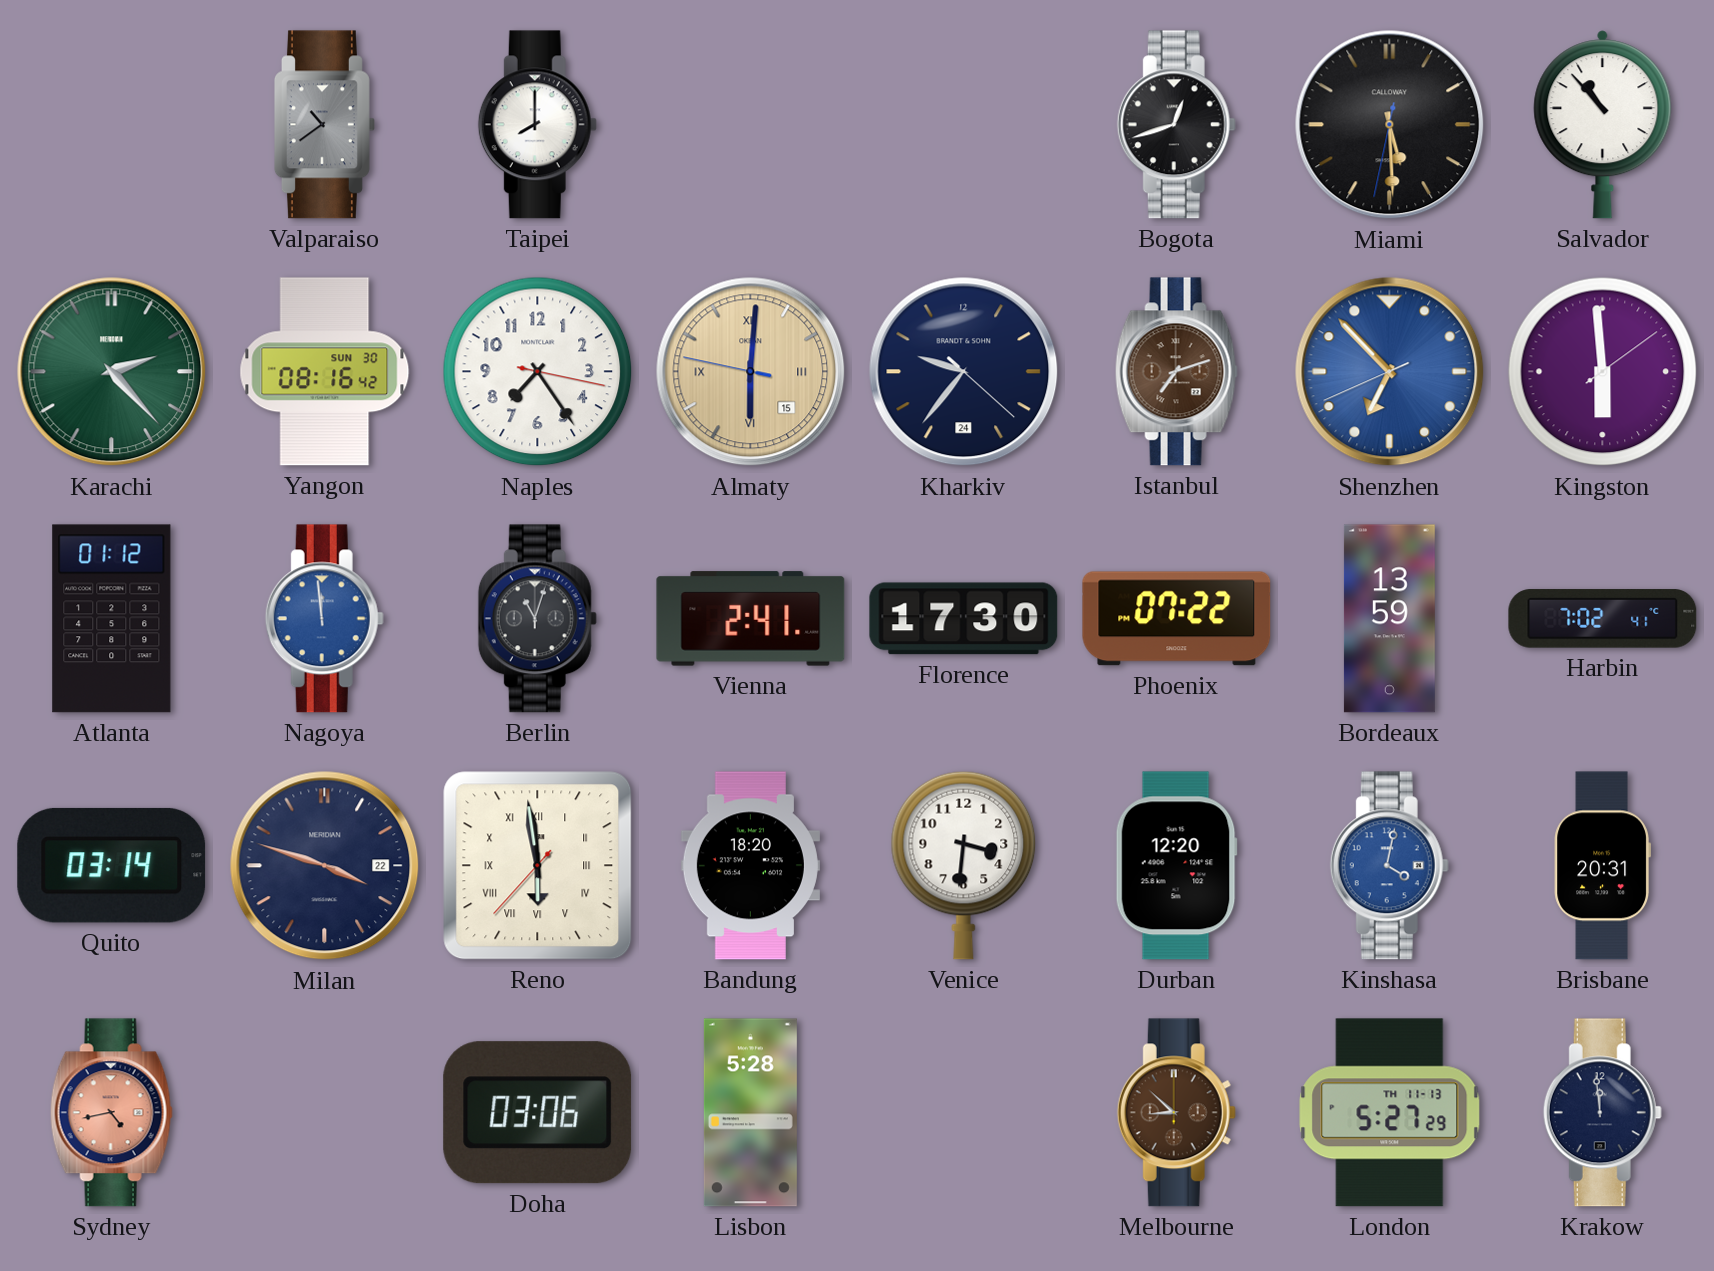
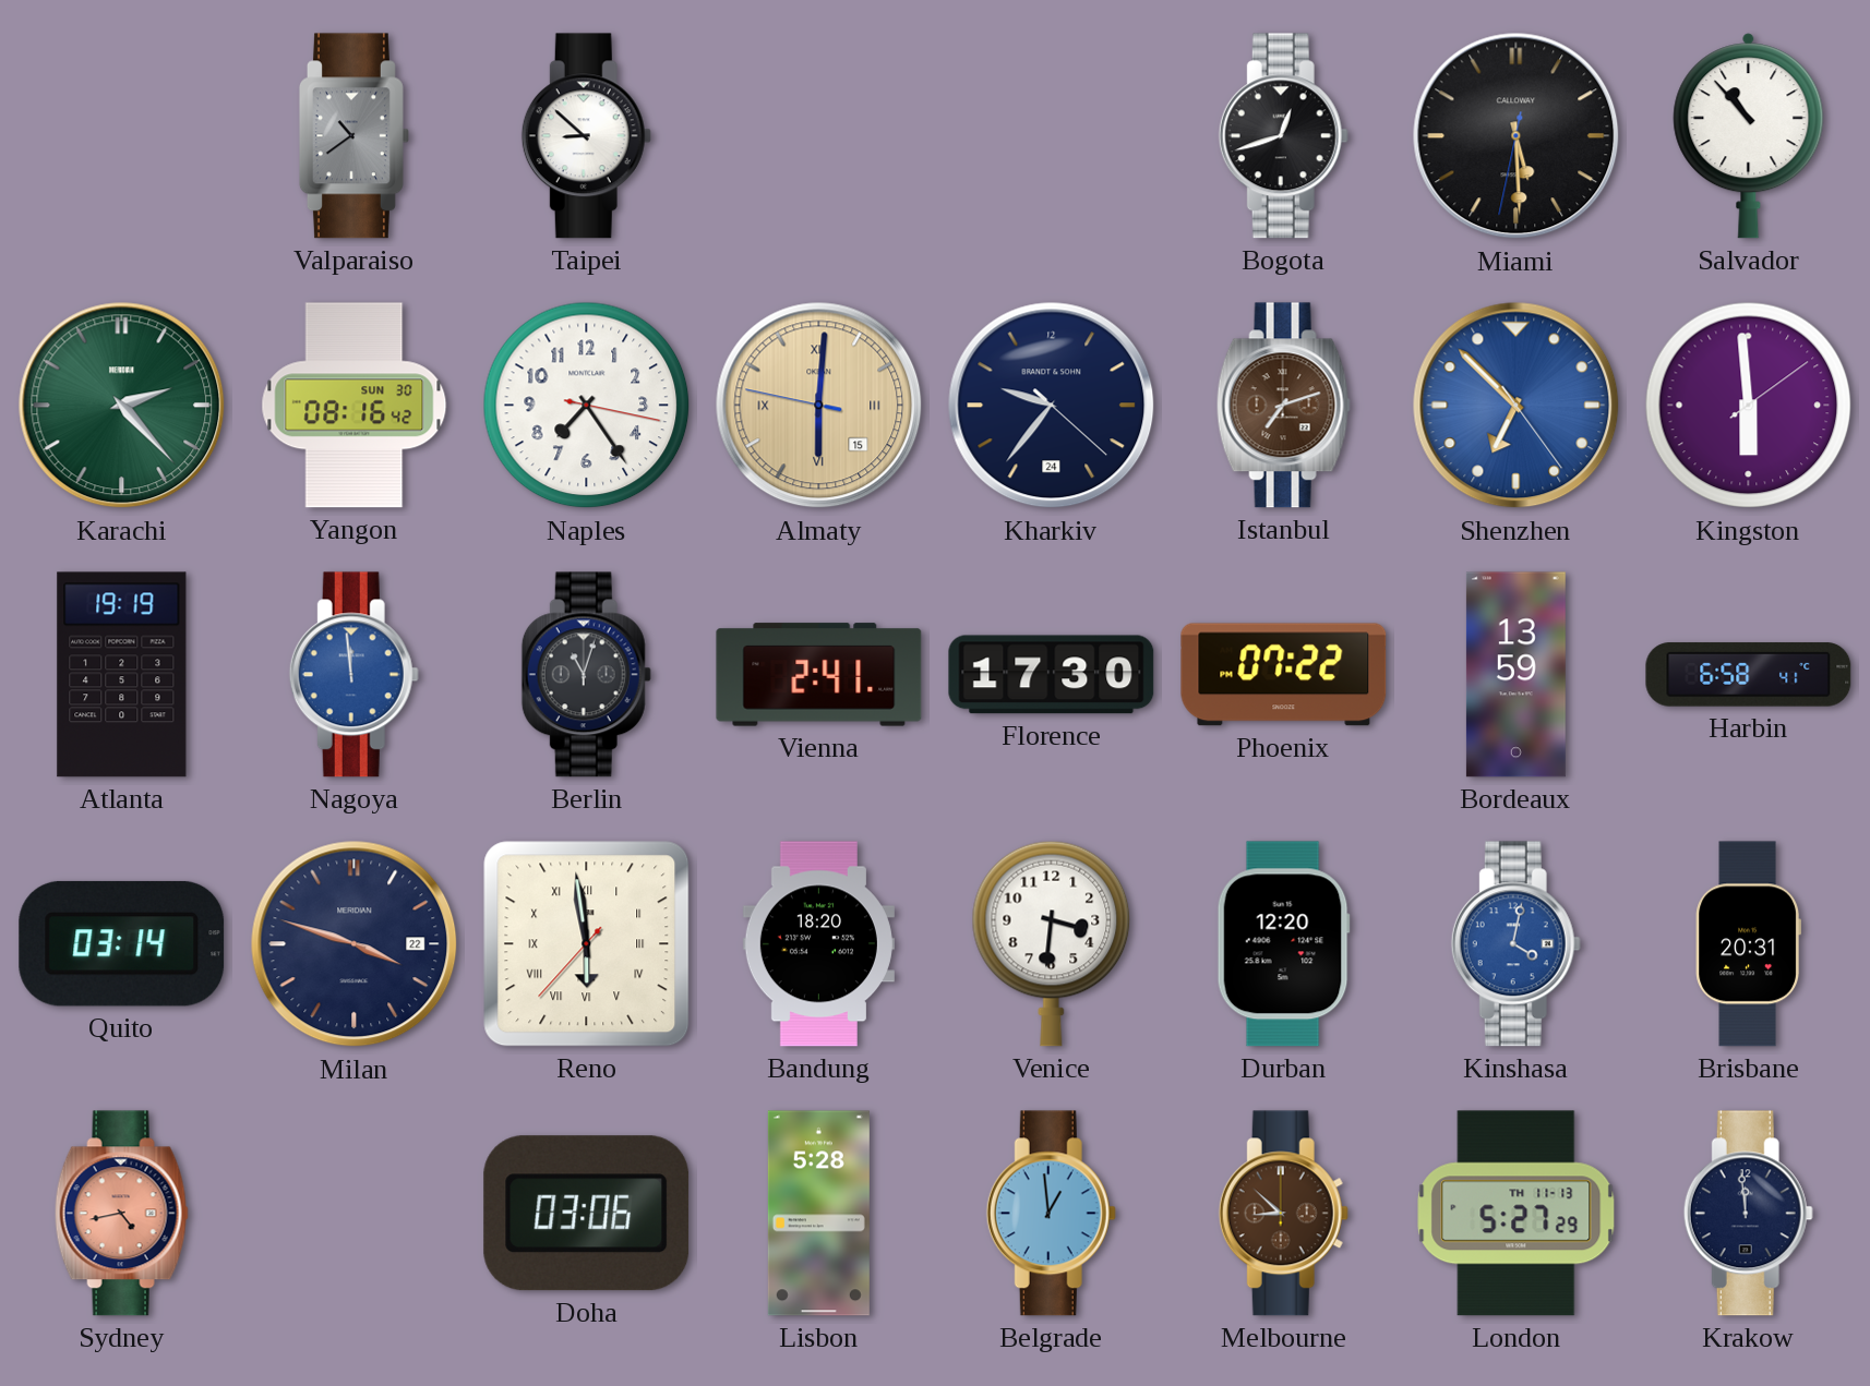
Taipei: 8:00 -> 8:52 (586, 136)
Shenzhen: 6:52:41 -> 6:52:24 (1517, 406)
Atlanta: 01:12 -> 19:19 (122, 675)
Harbin: 7:02 -> 6:58 (1749, 675)
Belgrade: none -> 12:59 (1051, 1214)
